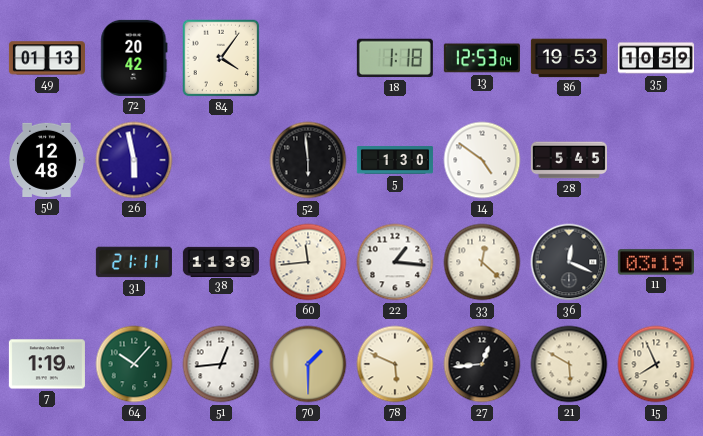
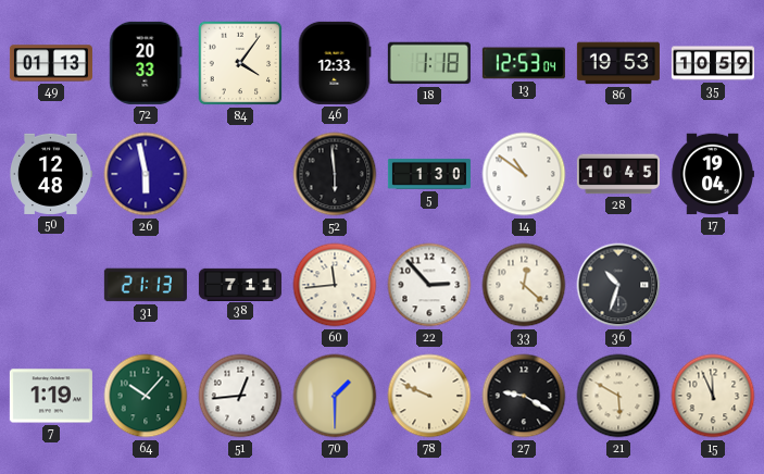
72: 20:42 -> 20:33 (146, 63)
46: none -> 12:33 (335, 63)
14: 4:51 -> 10:51 (524, 174)
28: 5:45 -> 10:45 (618, 174)
17: none -> 19:04 (713, 174)
31: 21:11 -> 21:13 (146, 285)
38: 11:39 -> 7:11 (240, 284)
22: 1:16 -> 2:53 (429, 285)
36: 12:19 -> 10:33 (618, 285)
11: 03:19 -> none (656, 262)
78: 5:49 -> 9:49 (429, 396)
27: 12:44 -> 9:20 (524, 396)
15: 7:56 -> 11:56 (713, 396)
